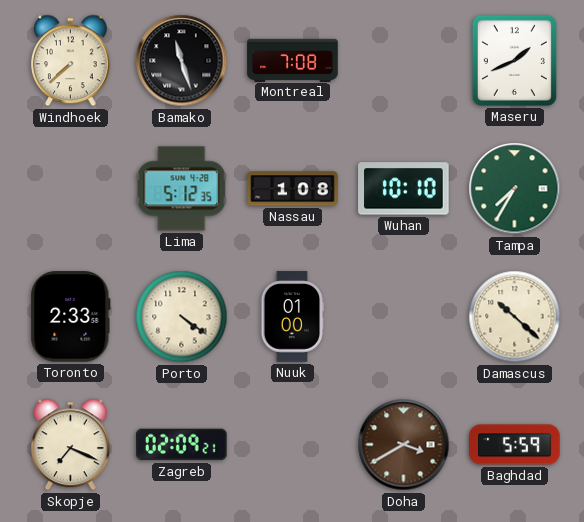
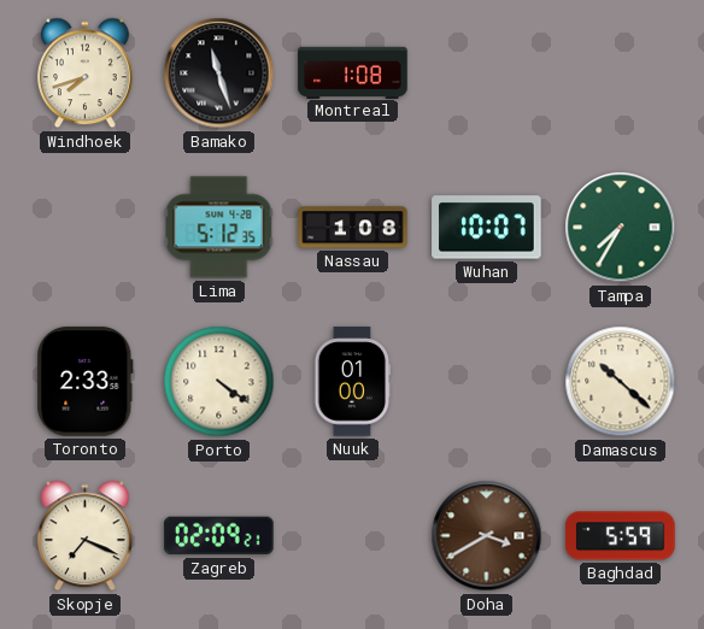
Windhoek: 7:38 -> 7:42 (86, 74)
Montreal: 7:08 -> 1:08 (353, 72)
Maseru: 1:41 -> none (514, 60)
Wuhan: 10:10 -> 10:07 (487, 228)
